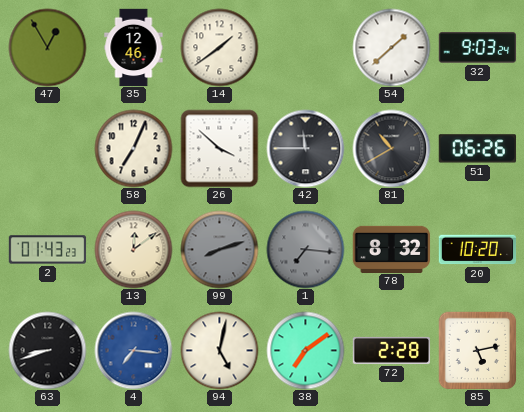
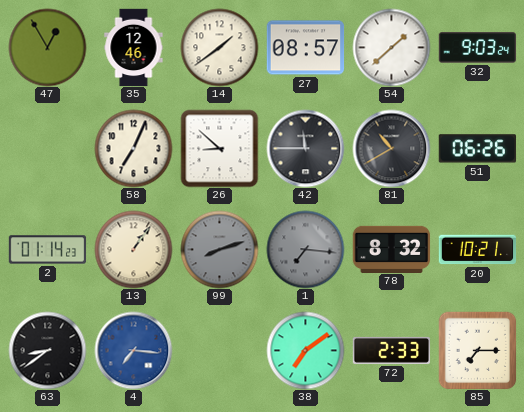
27: none -> 08:57 (305, 48)
26: 3:52 -> 8:52 (219, 148)
2: 01:43 -> 01:14 (47, 250)
13: 12:09 -> 1:06 (133, 249)
20: 10:20 -> 10:21 (477, 250)
63: 8:42 -> 8:39 (47, 350)
94: 5:02 -> none (219, 350)
72: 2:28 -> 2:33 (391, 350)
85: 5:13 -> 7:15 (477, 350)
